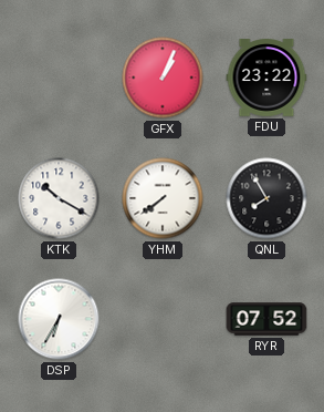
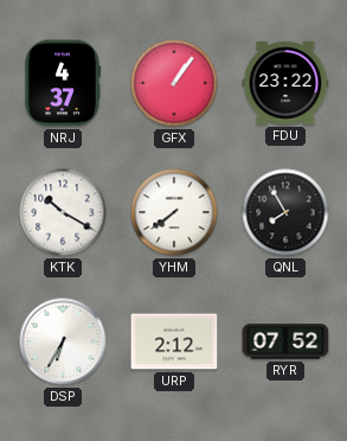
NRJ: none -> 4:37 (62, 83)
GFX: 1:04 -> 1:06 (174, 83)
URP: none -> 2:12 (174, 341)
